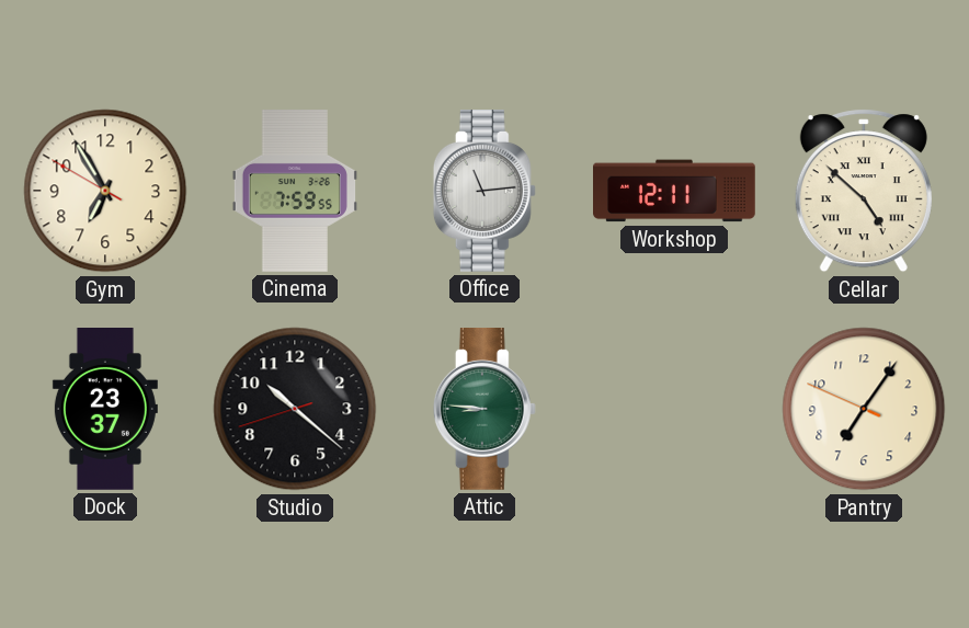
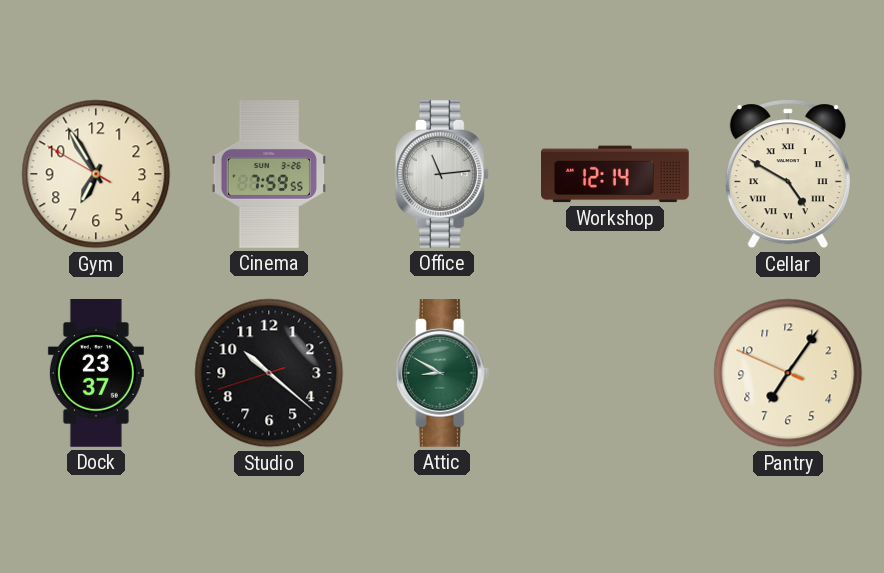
Workshop: 12:11 -> 12:14 (616, 174)
Cellar: 4:52 -> 4:50 (788, 174)
Attic: 8:46 -> 8:50 (442, 374)
